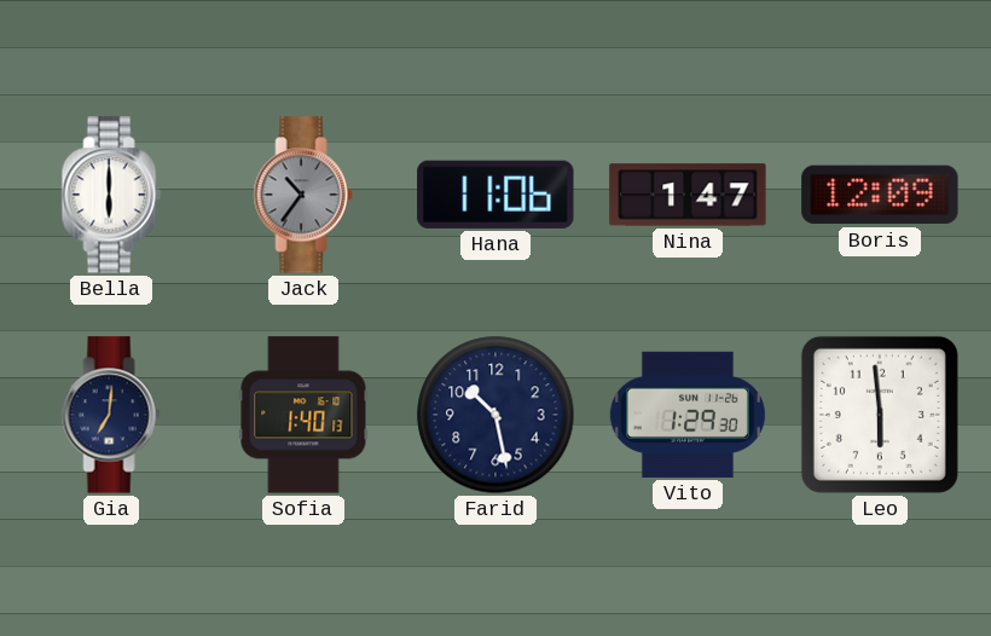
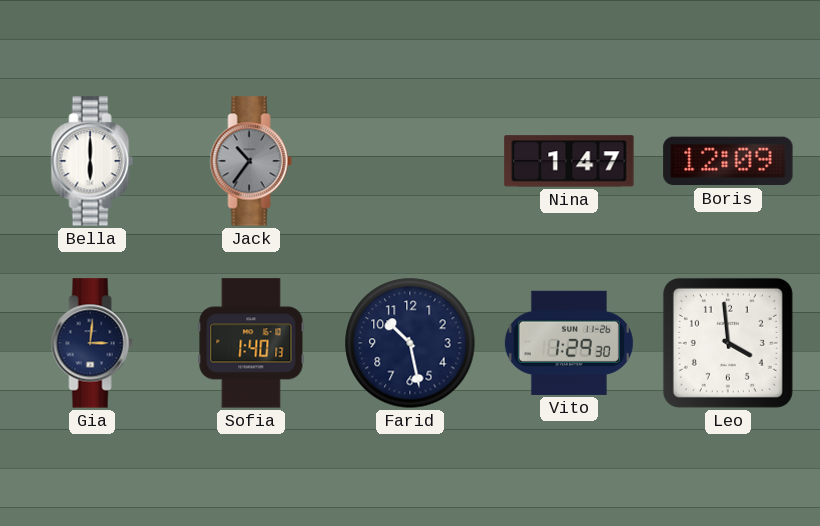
Hana: 11:06 -> none (495, 195)
Gia: 7:01 -> 3:01 (92, 343)
Leo: 5:59 -> 3:59 (728, 343)
